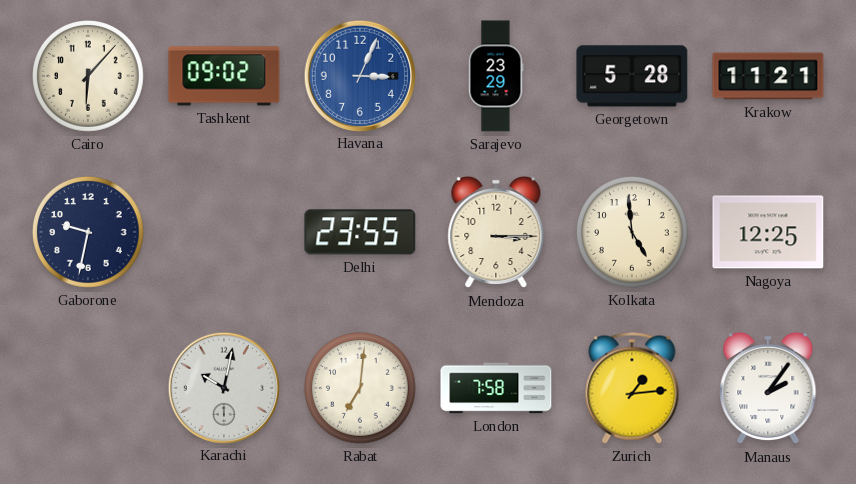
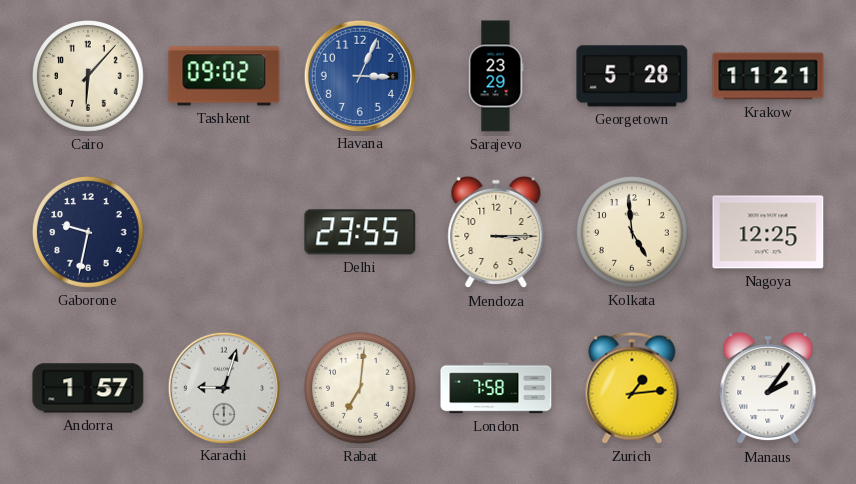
Andorra: none -> 1:57 (88, 388)
Karachi: 10:02 -> 9:03 (223, 387)
